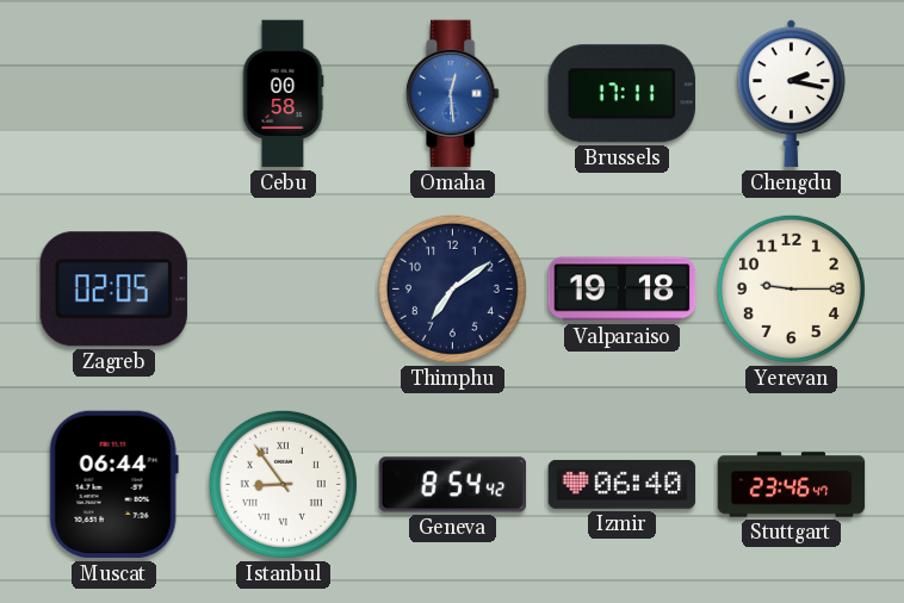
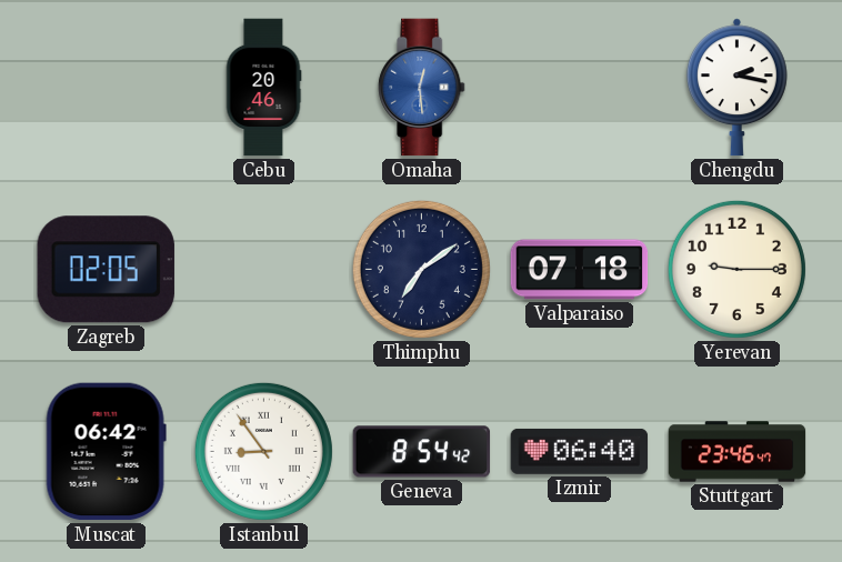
Cebu: 00:58 -> 20:46 (263, 88)
Brussels: 17:11 -> none (621, 94)
Valparaiso: 19:18 -> 07:18 (580, 270)
Muscat: 06:44 -> 06:42 (106, 452)
